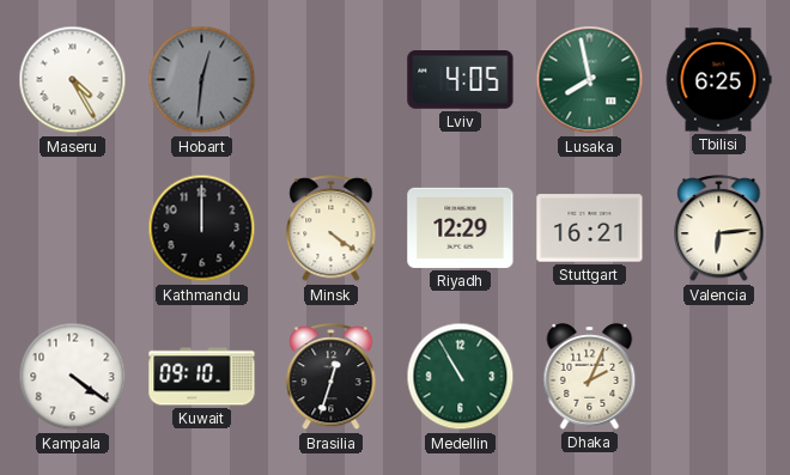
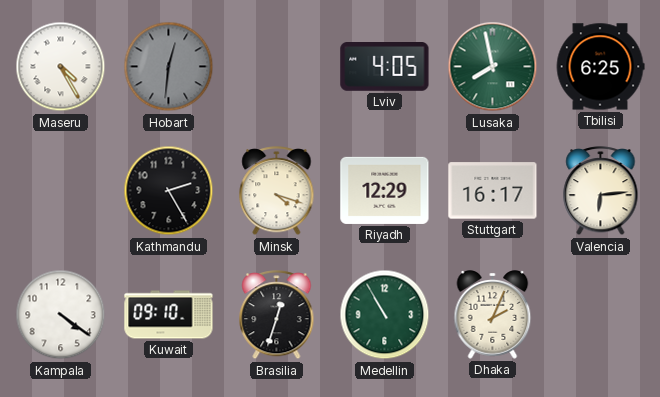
Kathmandu: 12:00 -> 2:25 (169, 191)
Minsk: 4:21 -> 4:18 (277, 191)
Stuttgart: 16:21 -> 16:17 (493, 191)
